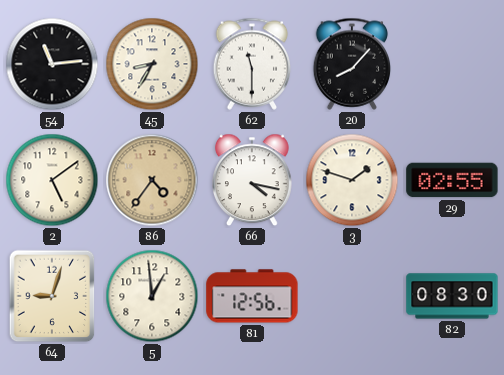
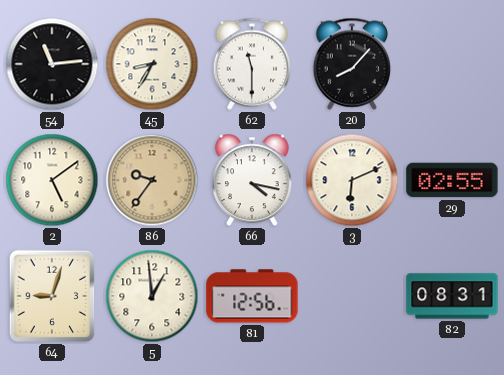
86: 4:36 -> 9:36 (152, 180)
3: 1:48 -> 6:11 (352, 180)
82: 08:30 -> 08:31 (452, 296)
